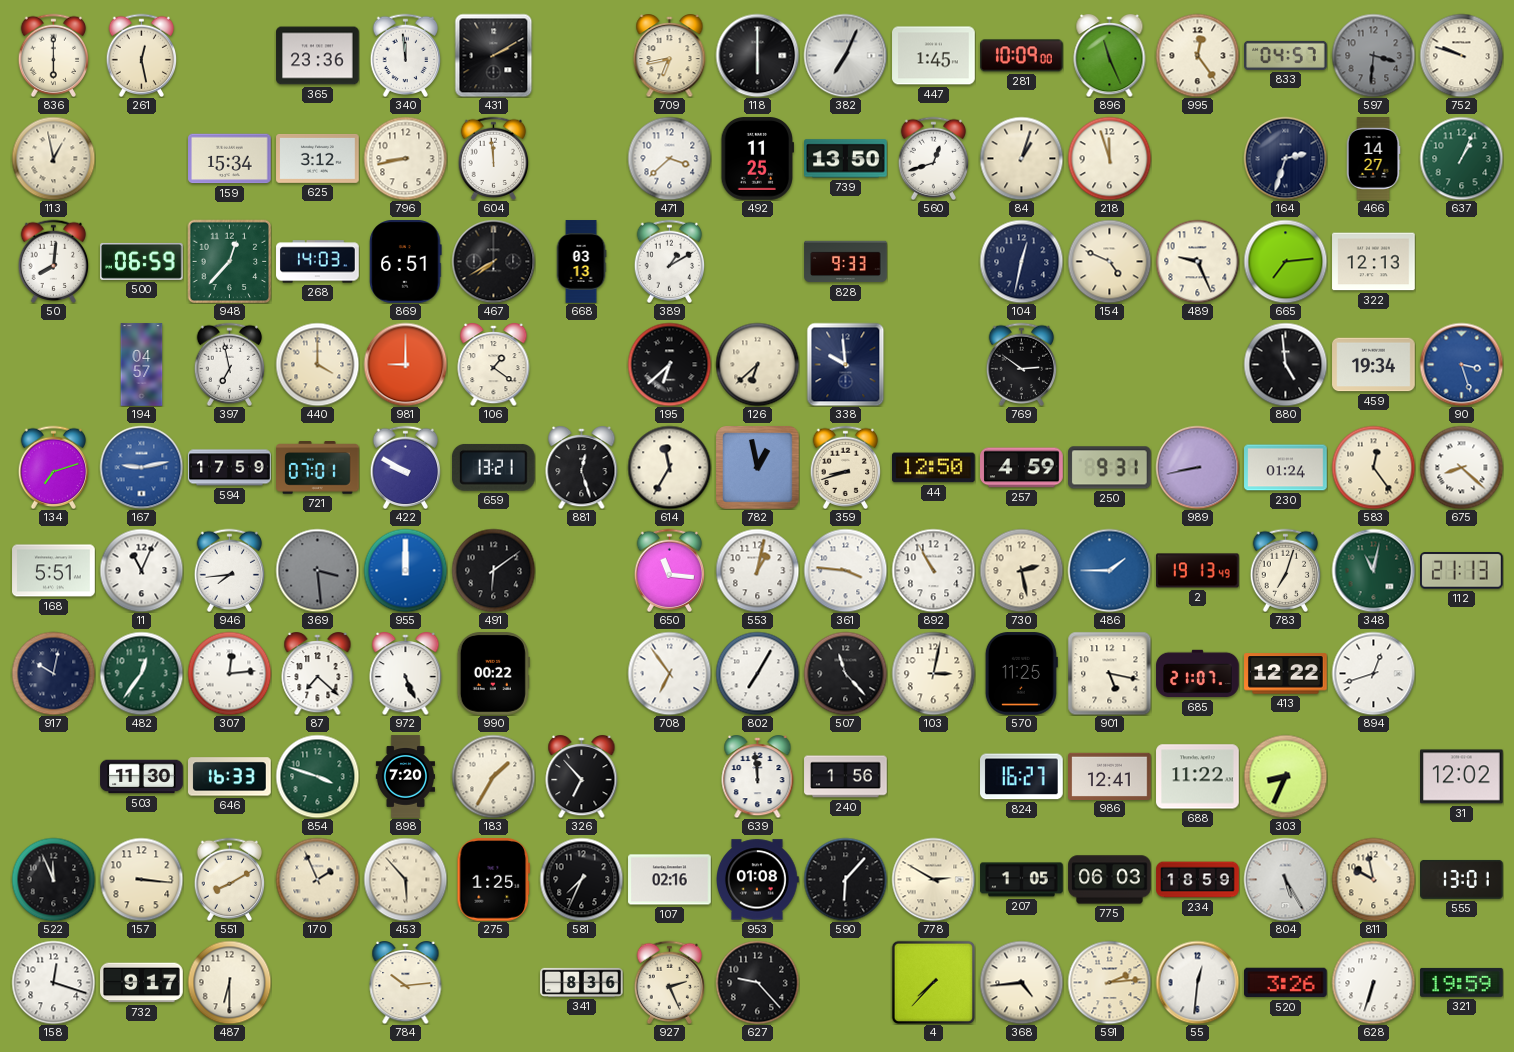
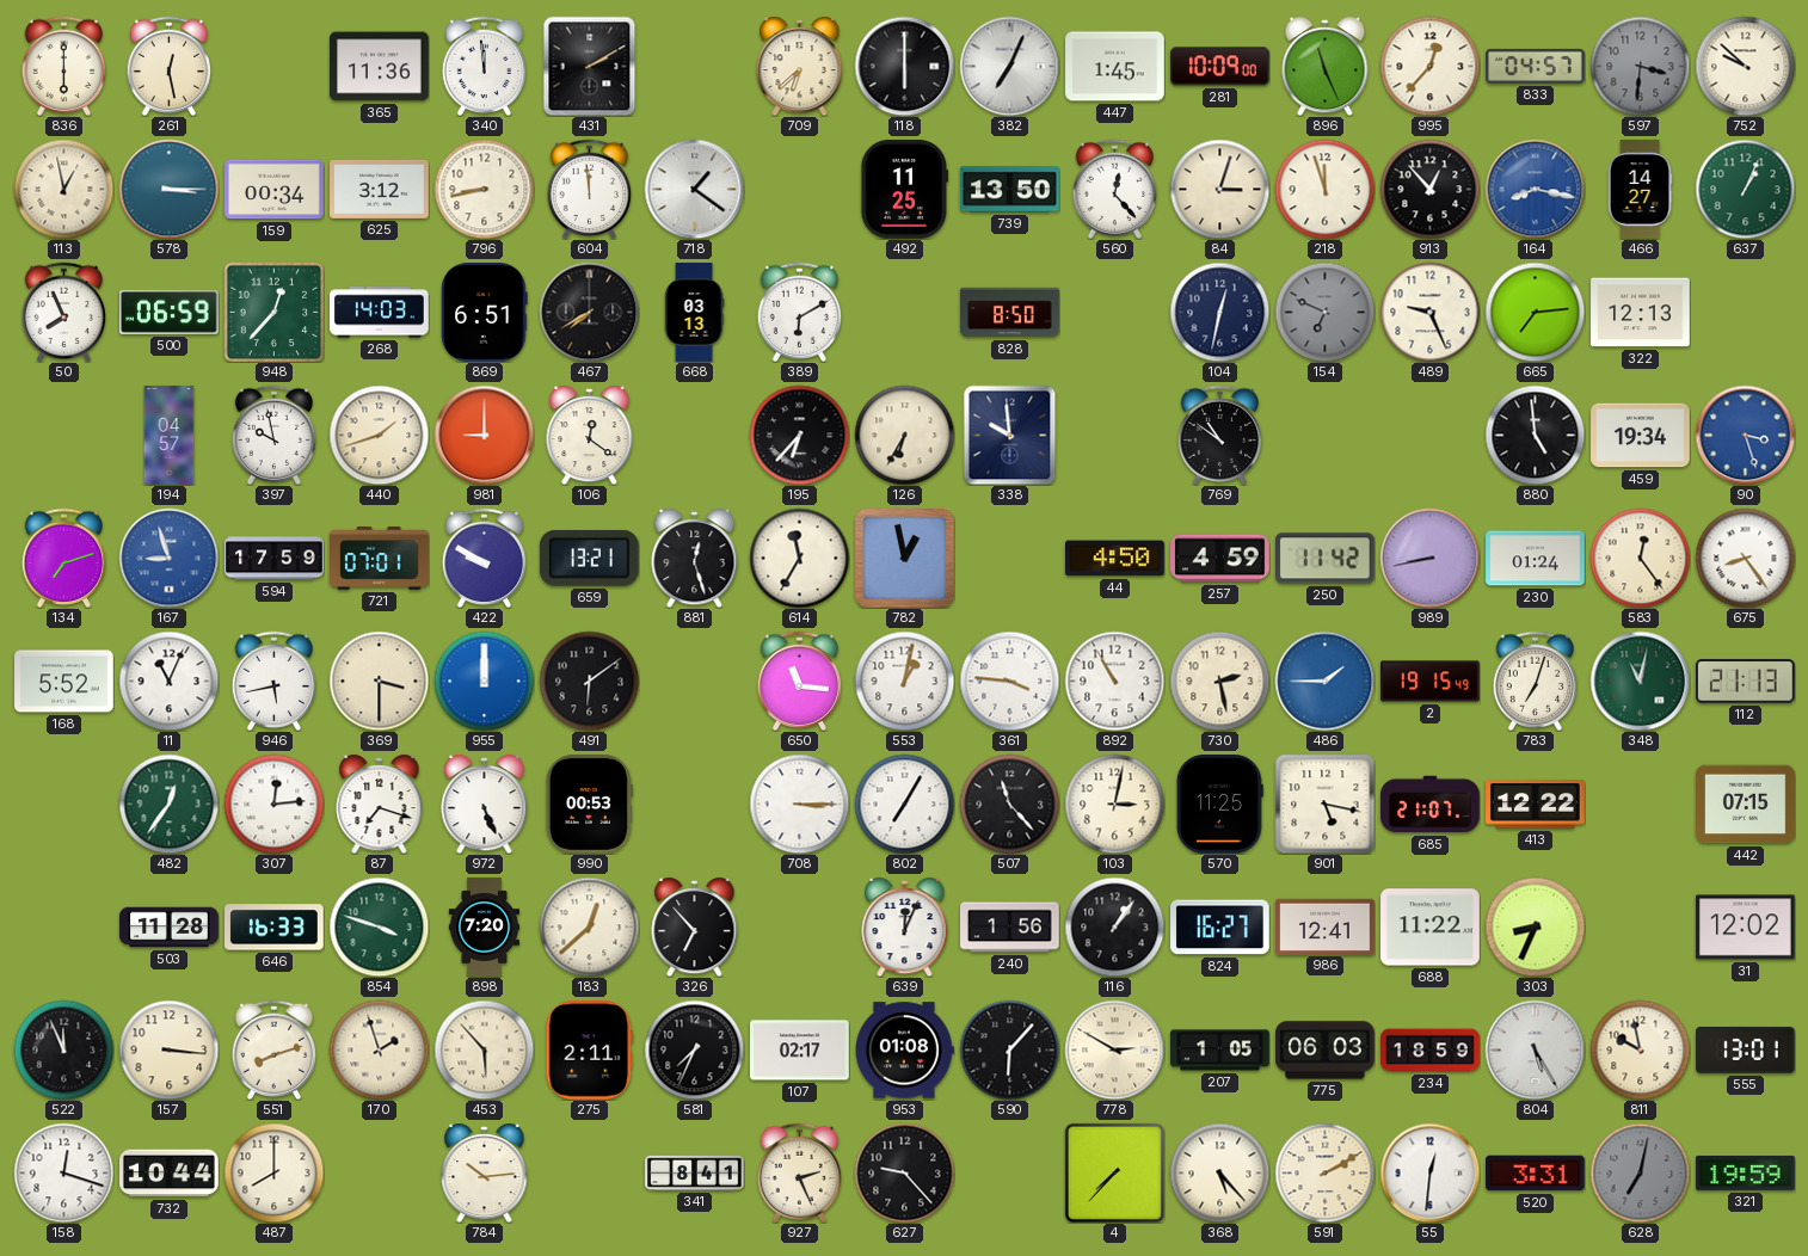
365: 23:36 -> 11:36 (380, 67)
709: 6:43 -> 6:38 (800, 66)
995: 12:24 -> 12:37 (1429, 66)
752: 9:48 -> 9:52 (1745, 66)
578: none -> 3:15 (168, 189)
159: 15:34 -> 00:34 (275, 190)
718: none -> 1:21 (694, 189)
471: 3:38 -> none (669, 158)
560: 12:42 -> 12:23 (1115, 189)
84: 1:03 -> 3:03 (1219, 189)
913: none -> 12:53 (1429, 189)
164: 2:33 -> 8:17 (1535, 189)
164 dial: navy -> blue (1535, 189)
50: 8:01 -> 7:56 (64, 312)
389: 1:10 -> 6:10 (800, 312)
828: 9:33 -> 8:50 (1010, 313)
154: 4:49 -> 6:49 (1324, 312)
154 dial: cream -> grey (1324, 312)
397: 6:58 -> 9:58 (275, 435)
440: 4:00 -> 1:42 (379, 435)
106: 1:21 -> 12:21 (590, 435)
195: 6:38 -> 6:37 (799, 435)
126: 6:38 -> 6:35 (904, 435)
769: 2:51 -> 10:51 (1220, 435)
167: 9:13 -> 8:57 (168, 558)
359: 8:42 -> none (846, 467)
44: 12:50 -> 4:50 (1115, 559)
250: 9:31 -> 11:42 (1326, 559)
675: 8:22 -> 8:24 (1745, 558)
168: 5:51 -> 5:52 (64, 682)
946: 7:44 -> 5:43 (275, 681)
369: 3:29 -> 3:30 (379, 681)
369 dial: grey -> cream (379, 681)
2: 19:13 -> 19:15 (1431, 682)
917: 10:02 -> none (53, 673)
87: 7:22 -> 7:18 (380, 804)
990: 00:22 -> 00:53 (589, 805)
708: 6:54 -> 3:15 (799, 804)
894: 12:42 -> none (1373, 673)
442: none -> 07:15 (1746, 805)
503: 11:30 -> 11:28 (170, 928)
183: 1:35 -> 12:38 (589, 926)
639: 11:59 -> 12:04 (905, 926)
116: none -> 1:06 (1114, 926)
551: 8:10 -> 8:12 (275, 1049)
170: 1:56 -> 1:57 (379, 1049)
275: 1:25 -> 2:11 (590, 1051)
107: 02:16 -> 02:17 (800, 1051)
732: 9:17 -> 10:44 (170, 1174)
487: 6:30 -> 8:00 (273, 1172)
341: 8:36 -> 8:41 (695, 1172)
368: 4:44 -> 5:23 (1219, 1172)
591: 2:14 -> 2:10 (1324, 1172)
520: 3:26 -> 3:31 (1536, 1174)
628: 6:33 -> 7:02 (1640, 1172)
628 dial: white -> grey (1640, 1172)
